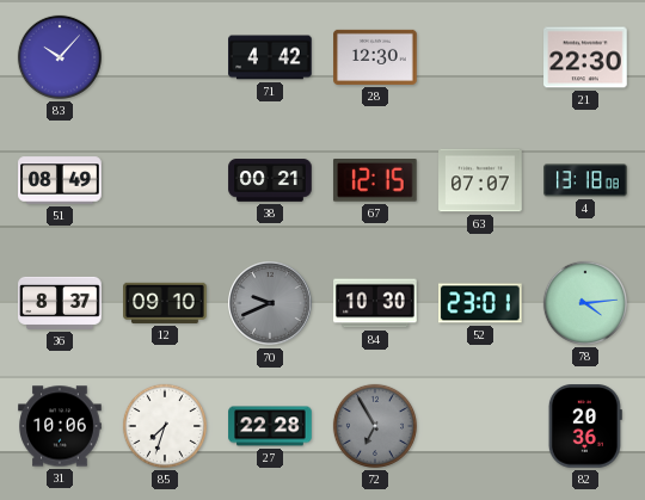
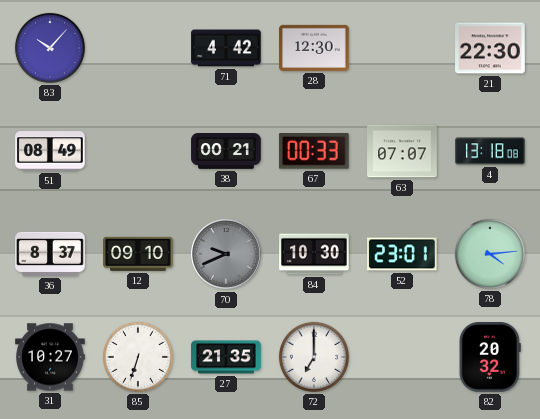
67: 12:15 -> 00:33 (314, 151)
31: 10:06 -> 10:27 (50, 357)
85: 7:33 -> 6:33 (138, 357)
27: 22:28 -> 21:35 (226, 357)
72: 6:55 -> 7:00 (314, 357)
72 dial: grey -> white (314, 357)
82: 20:36 -> 20:32 (490, 357)
